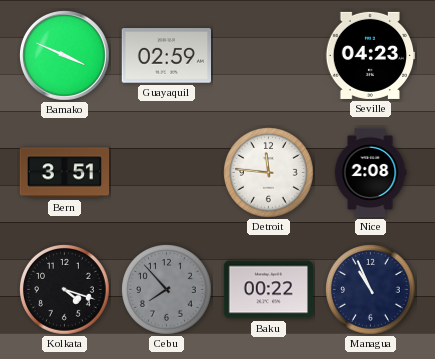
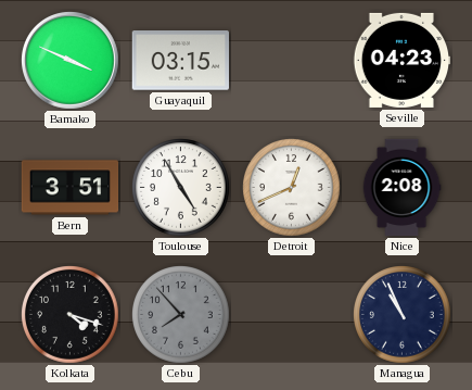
Guayaquil: 02:59 -> 03:15 (180, 61)
Toulouse: none -> 4:55 (181, 188)
Detroit: 11:46 -> 12:41 (292, 188)
Baku: 00:22 -> none (269, 290)
